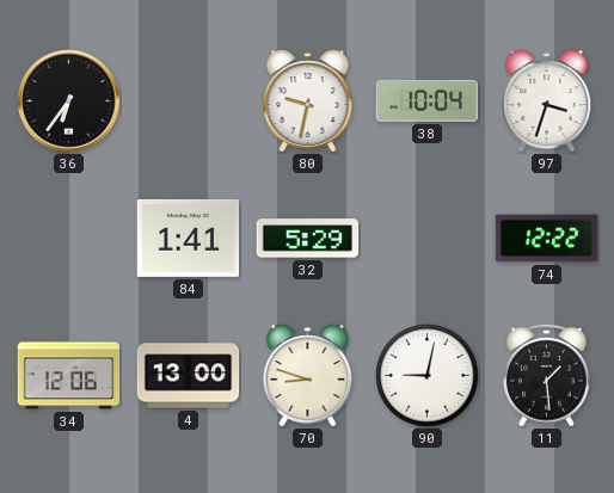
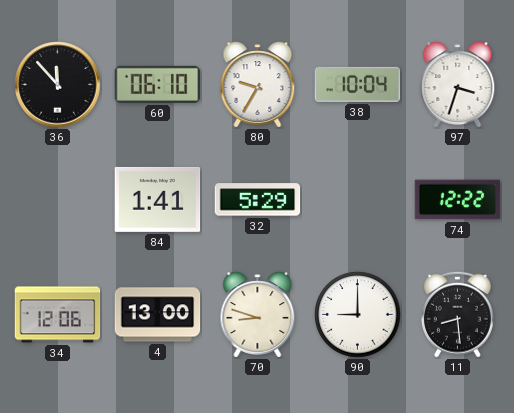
36: 6:36 -> 11:53 (58, 85)
60: none -> 06:10 (158, 84)
80: 9:32 -> 9:35 (258, 85)
90: 9:02 -> 9:00 (358, 315)
11: 1:29 -> 8:29 (458, 314)
